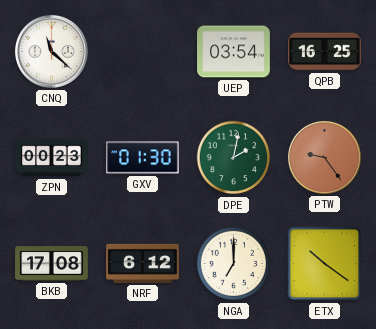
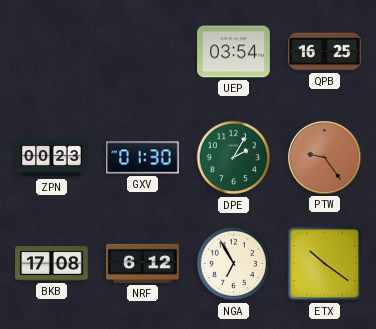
CNQ: 11:22 -> none (51, 51)
DPE: 2:02 -> 2:05 (234, 158)
NGA: 7:00 -> 6:55 (234, 264)
